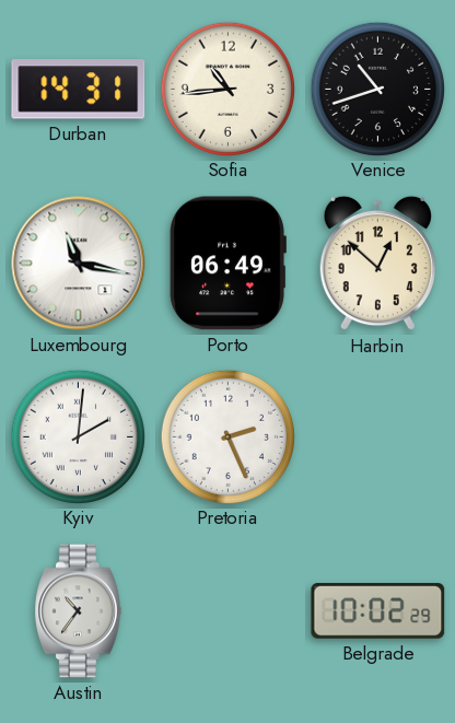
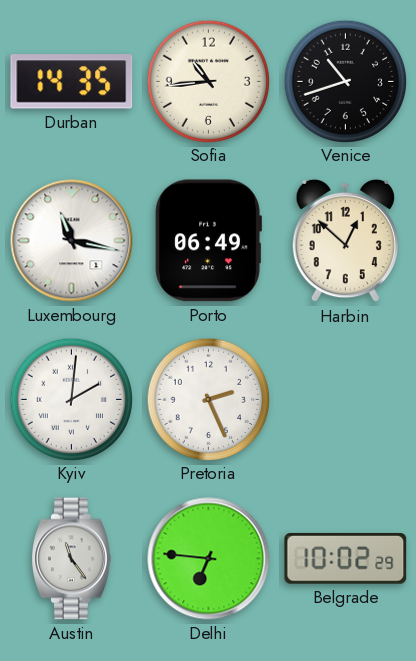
Durban: 14:31 -> 14:35 (72, 82)
Austin: 10:36 -> 11:24 (72, 559)
Delhi: none -> 6:46 (209, 559)
